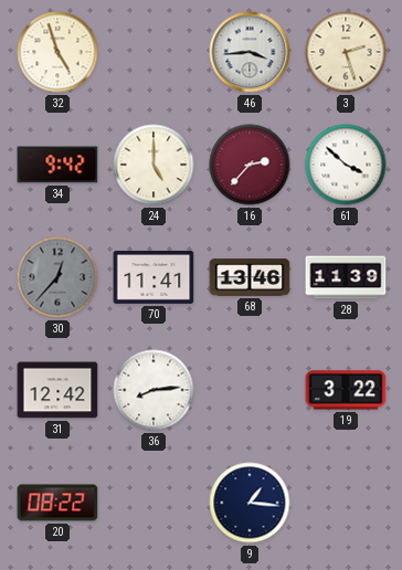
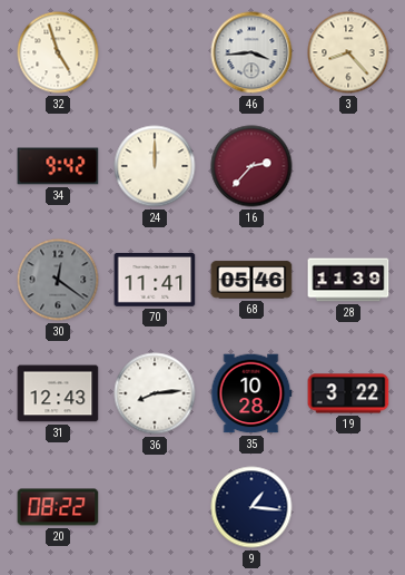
3: 2:27 -> 8:23 (348, 52)
24: 5:00 -> 12:00 (155, 166)
61: 3:52 -> none (346, 165)
30: 12:37 -> 12:21 (58, 280)
68: 13:46 -> 05:46 (251, 280)
31: 12:42 -> 12:43 (58, 393)
35: none -> 10:28 (251, 393)
